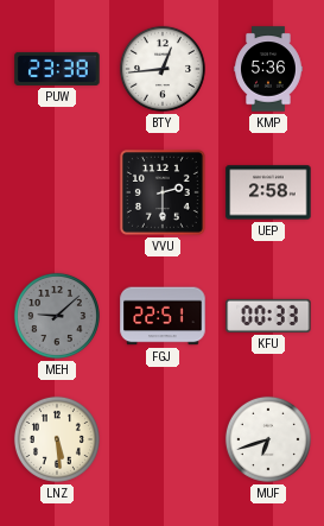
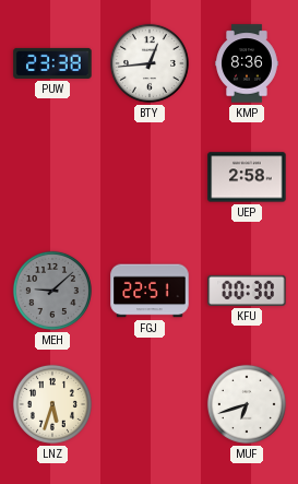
KMP: 5:36 -> 8:36 (247, 63)
VVU: 2:30 -> none (163, 192)
KFU: 00:33 -> 00:30 (247, 291)
LNZ: 5:29 -> 5:33 (52, 404)
